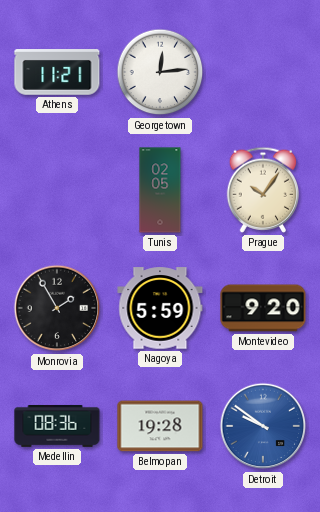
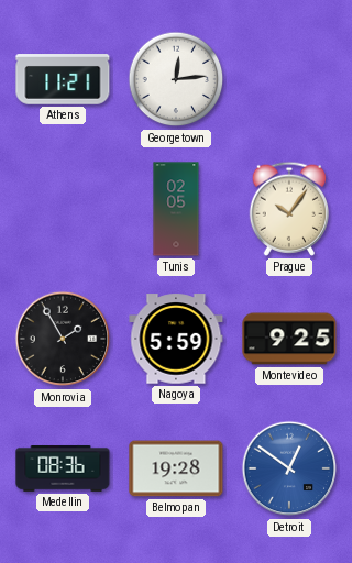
Montevideo: 9:20 -> 9:25 (289, 339)
Detroit: 9:51 -> 12:51 (289, 468)
